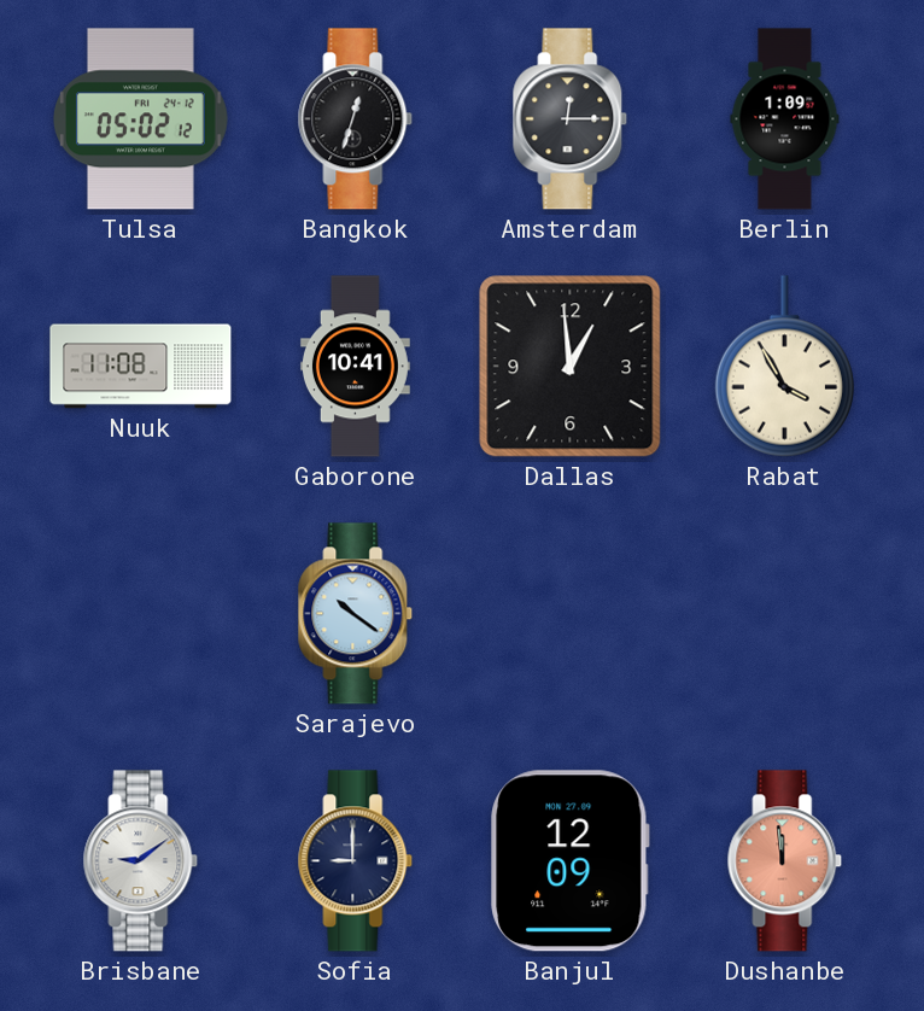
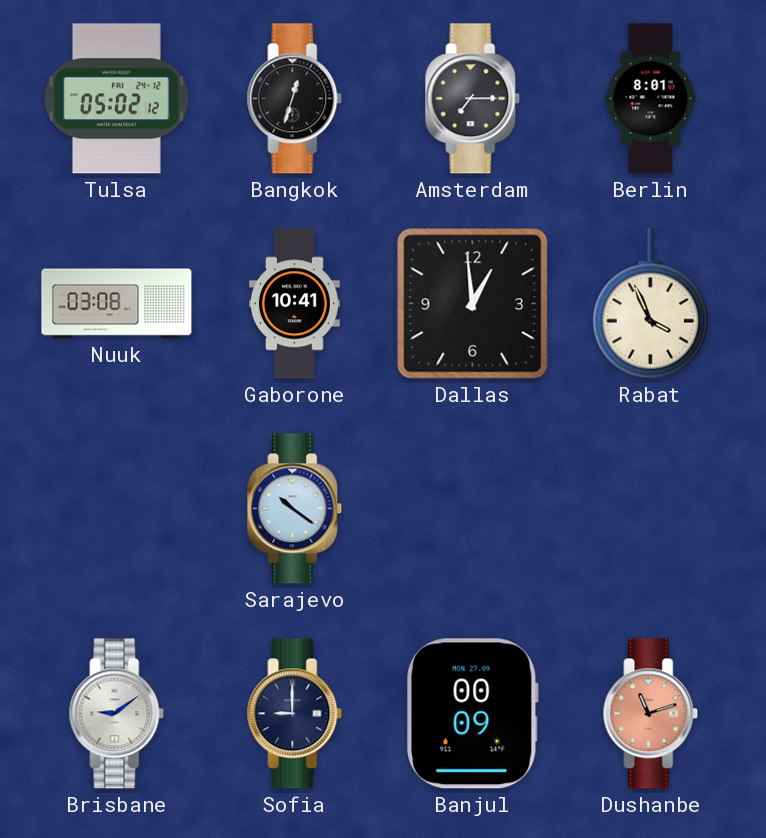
Amsterdam: 12:15 -> 7:15 (473, 99)
Berlin: 1:09 -> 8:01 (651, 99)
Nuuk: 11:08 -> 03:08 (117, 304)
Rabat: 3:55 -> 3:56 (650, 304)
Banjul: 12:09 -> 00:09 (473, 714)
Dushanbe: 11:59 -> 11:12 (651, 714)
